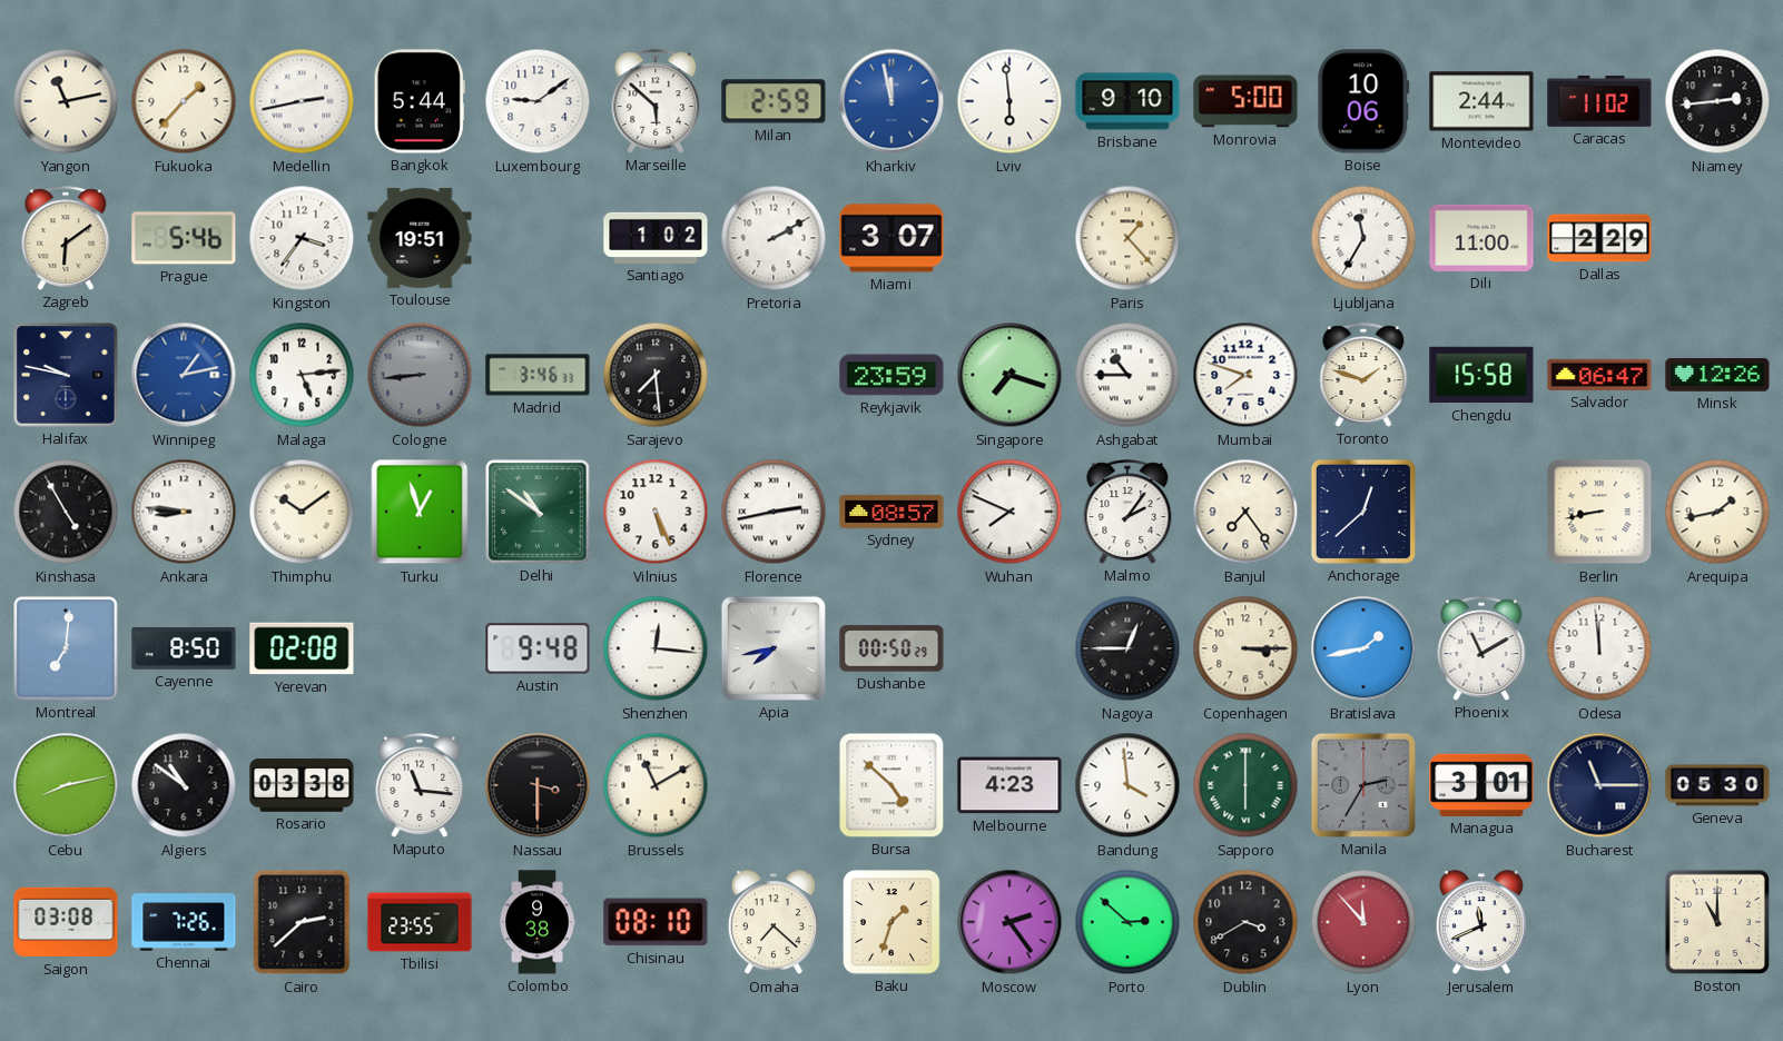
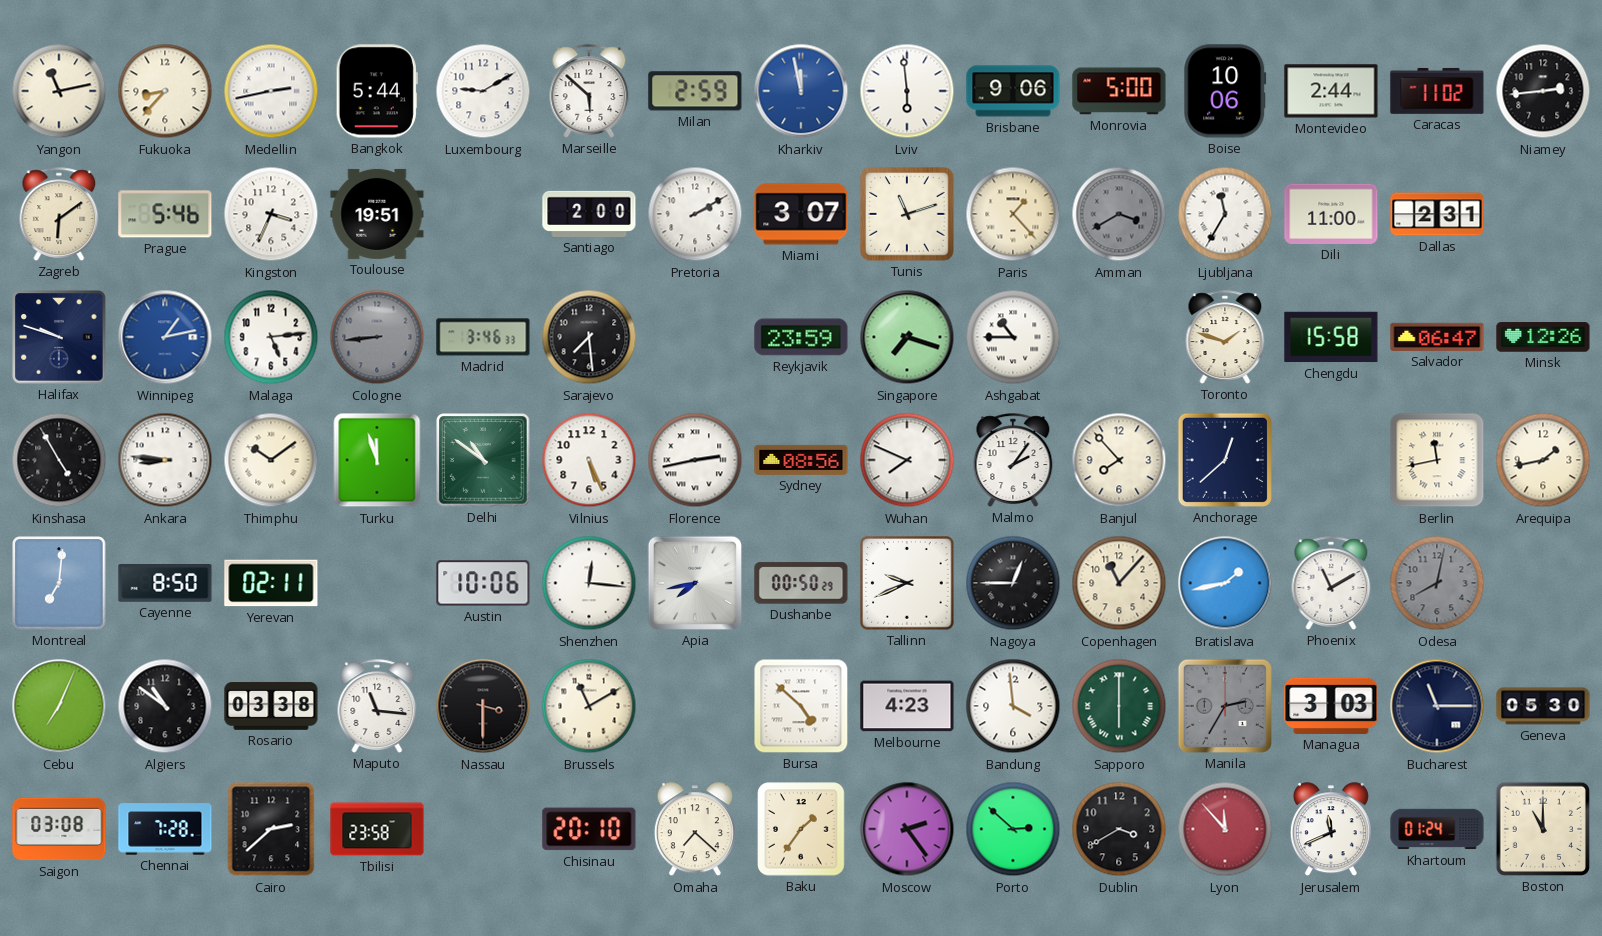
Fukuoka: 1:37 -> 8:37 (165, 91)
Luxembourg: 9:09 -> 9:10 (483, 91)
Brisbane: 9:10 -> 9:06 (1013, 91)
Kingston: 3:36 -> 3:34 (271, 214)
Santiago: 1:02 -> 2:00 (589, 214)
Tunis: none -> 11:12 (907, 214)
Amman: none -> 3:40 (1119, 214)
Dallas: 2:29 -> 2:31 (1437, 214)
Halifax: 9:47 -> 9:48 (59, 337)
Mumbai: 7:48 -> none (1245, 375)
Turku: 12:57 -> 11:57 (377, 460)
Sydney: 08:57 -> 08:56 (801, 460)
Banjul: 7:24 -> 7:53 (1119, 460)
Berlin: 8:43 -> 11:43 (1437, 460)
Yerevan: 02:08 -> 02:11 (271, 583)
Austin: 9:48 -> 10:06 (483, 583)
Tallinn: none -> 9:41 (907, 583)
Copenhagen: 3:15 -> 11:07 (1119, 583)
Odesa: 11:59 -> 8:02 (1437, 583)
Odesa dial: white -> grey (1437, 583)
Cebu: 8:13 -> 7:04 (59, 706)
Managua: 3:01 -> 3:03 (1331, 706)
Chennai: 7:26 -> 7:28 (165, 829)
Tbilisi: 23:55 -> 23:58 (377, 829)
Colombo: 9:38 -> none (538, 922)
Chisinau: 08:10 -> 20:10 (589, 829)
Baku: 1:33 -> 1:36 (801, 829)
Khartoum: none -> 01:24 (1437, 829)
